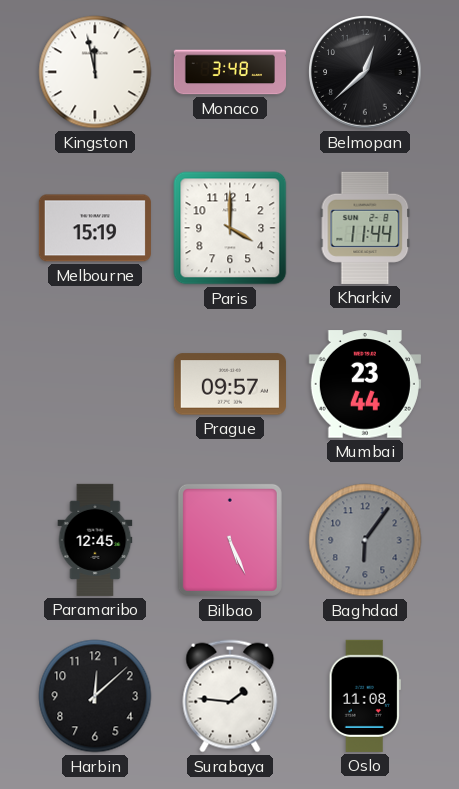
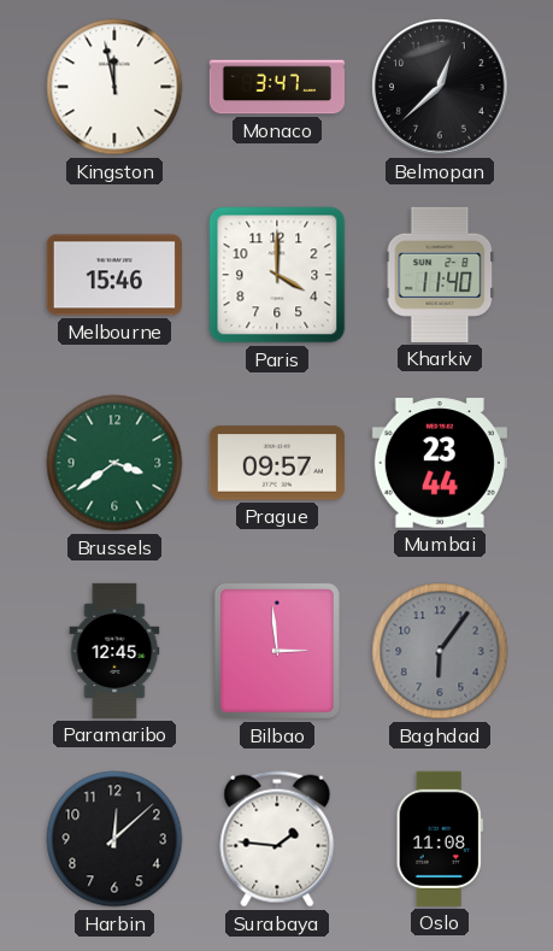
Monaco: 3:48 -> 3:47 (276, 87)
Melbourne: 15:19 -> 15:46 (114, 275)
Kharkiv: 11:44 -> 11:40 (440, 275)
Brussels: none -> 3:39 (114, 463)
Bilbao: 5:26 -> 2:59 (277, 651)
